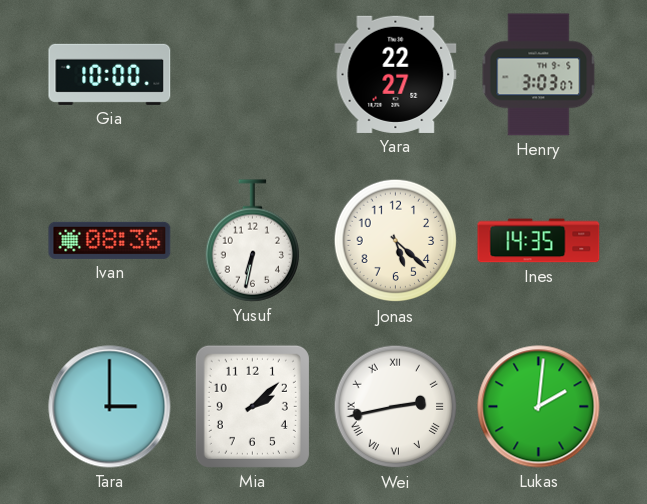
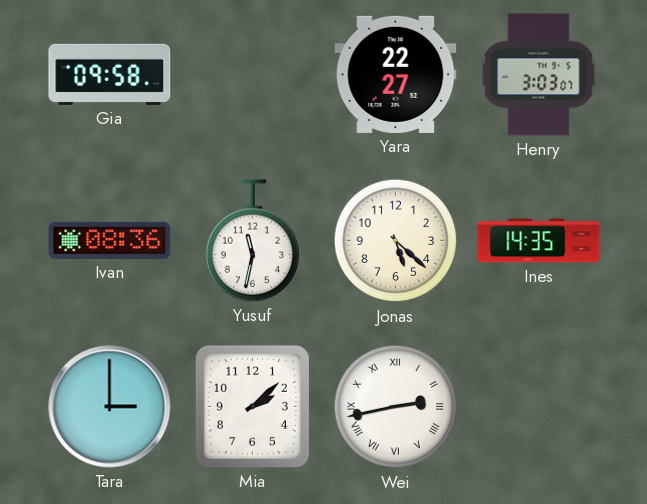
Gia: 10:00 -> 09:58 (110, 74)
Yusuf: 6:32 -> 11:32 (253, 241)
Lukas: 2:01 -> none (539, 407)
